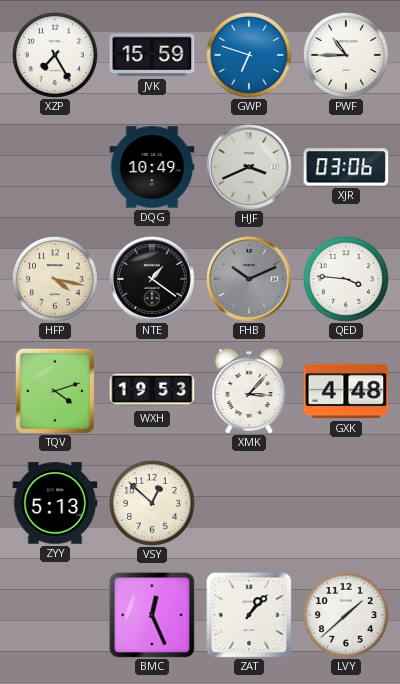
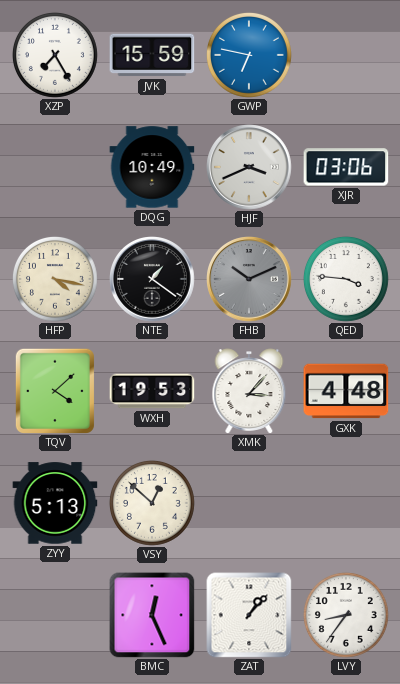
GWP: 6:48 -> 6:47 (249, 55)
PWF: 10:45 -> none (346, 55)
TQV: 4:12 -> 4:08 (55, 391)
LVY: 1:38 -> 8:36 (346, 615)
